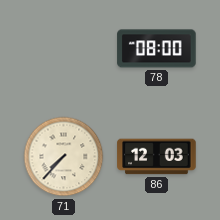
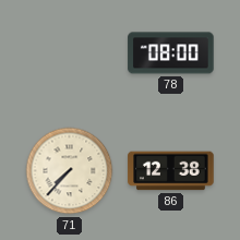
86: 12:03 -> 12:38 (171, 171)
